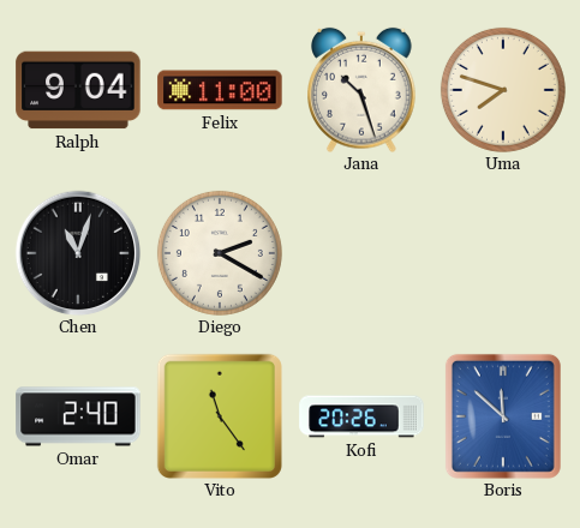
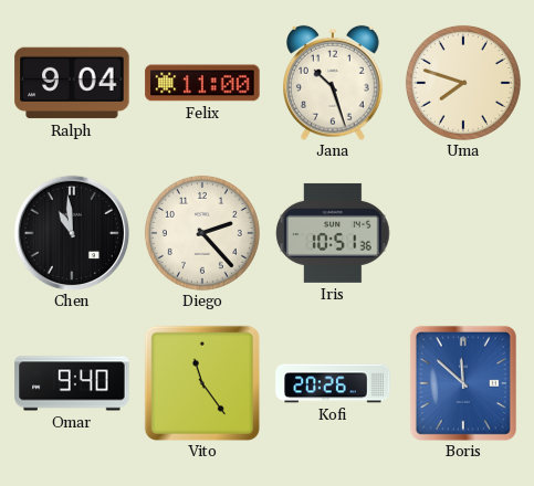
Chen: 11:03 -> 10:59 (72, 233)
Diego: 2:20 -> 2:23 (202, 233)
Iris: none -> 10:51 (333, 233)
Omar: 2:40 -> 9:40 (72, 383)
